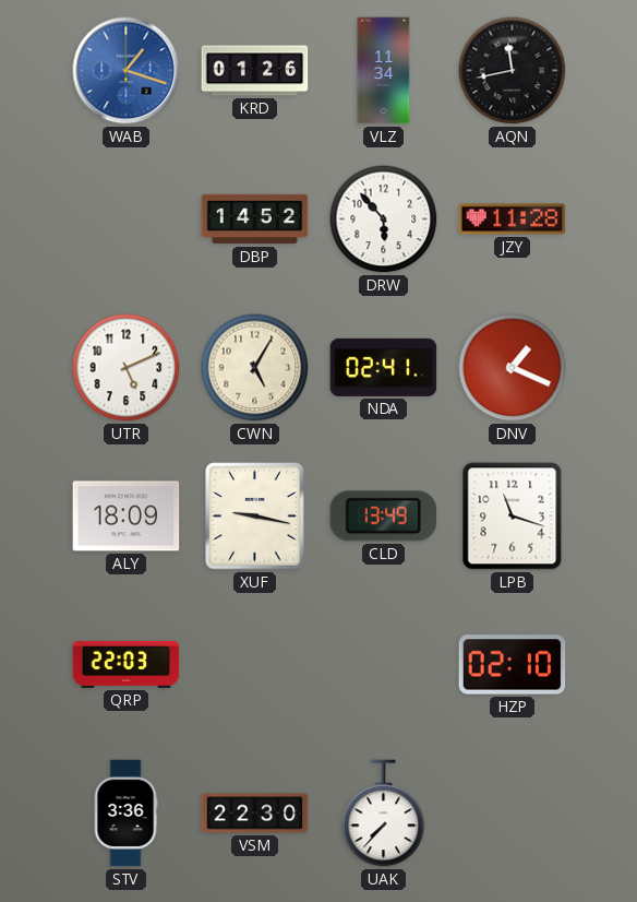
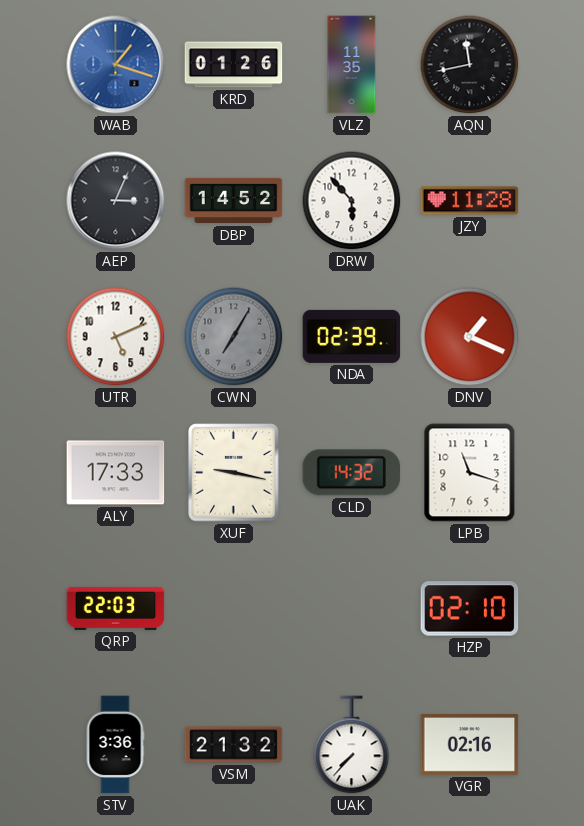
VLZ: 11:34 -> 11:35 (352, 65)
AEP: none -> 3:04 (116, 201)
CWN: 5:05 -> 7:05 (234, 337)
CWN dial: cream -> grey (234, 337)
NDA: 02:41 -> 02:39 (352, 336)
ALY: 18:09 -> 17:33 (116, 473)
CLD: 13:49 -> 14:32 (352, 473)
VSM: 22:30 -> 21:32 (234, 745)
VGR: none -> 02:16 (470, 744)
